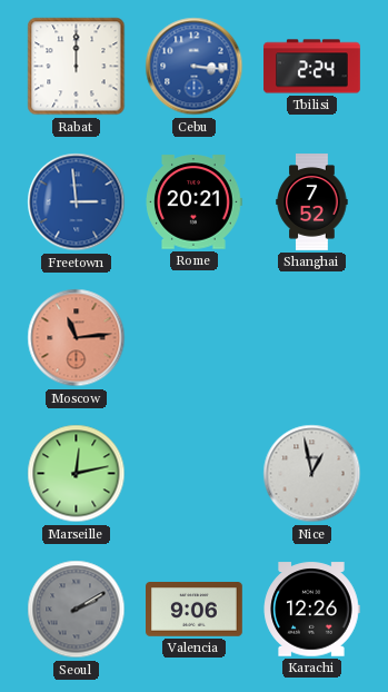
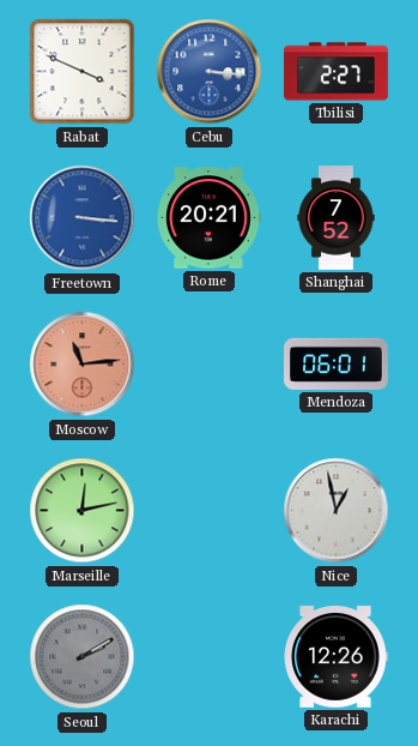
Rabat: 12:00 -> 3:49 (83, 72)
Tbilisi: 2:24 -> 2:27 (337, 72)
Freetown: 2:59 -> 3:16 (83, 218)
Mendoza: none -> 06:01 (337, 363)
Valencia: 9:06 -> none (195, 610)
